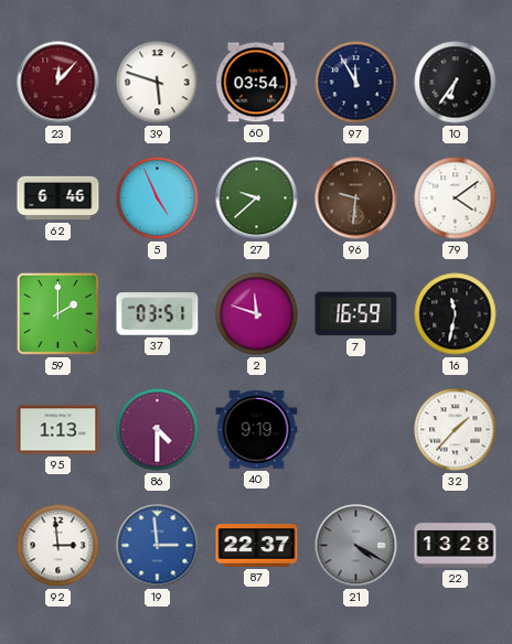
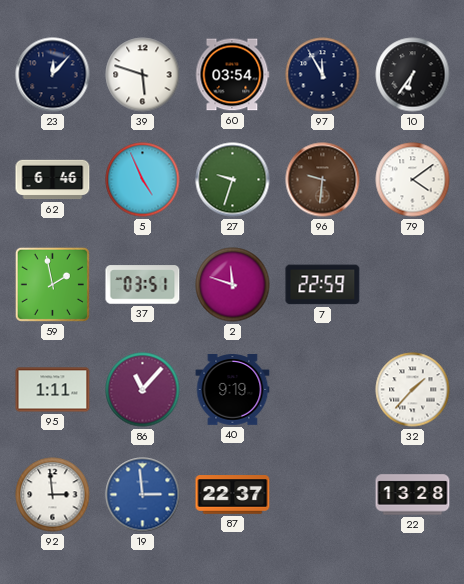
23 dial: burgundy -> navy (53, 75)
27: 9:38 -> 9:33 (233, 180)
59: 2:00 -> 1:58 (52, 284)
7: 16:59 -> 22:59 (323, 285)
16: 11:32 -> none (456, 314)
95: 1:13 -> 1:11 (53, 390)
86: 4:30 -> 11:07 (143, 390)
21: 4:20 -> none (356, 546)
